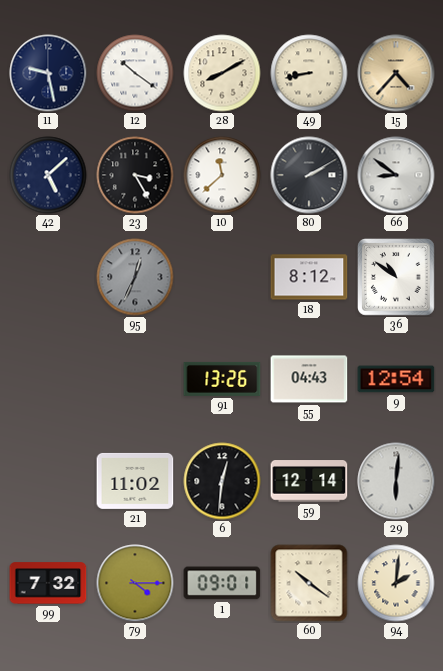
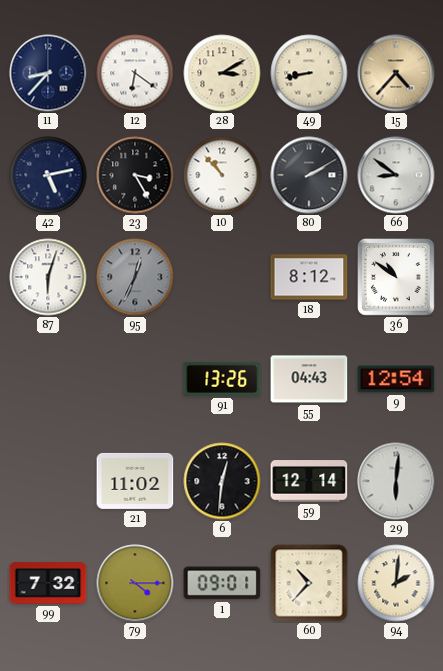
11: 9:28 -> 8:37 (48, 73)
12: 10:21 -> 6:21 (135, 73)
28: 8:10 -> 3:10 (222, 73)
42: 5:08 -> 5:13 (48, 175)
10: 11:38 -> 10:53 (222, 175)
87: none -> 6:03 (48, 277)
60: 10:21 -> 10:37 (309, 583)
